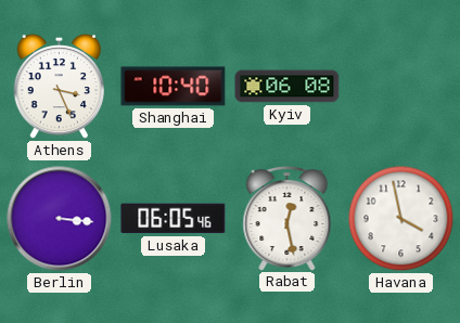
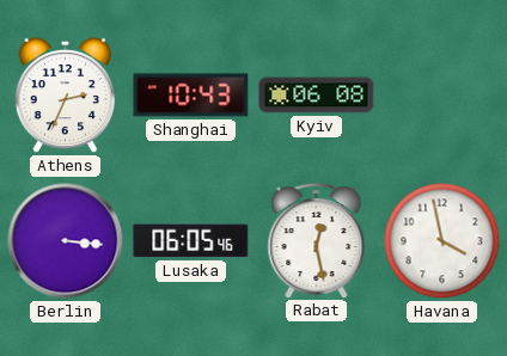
Athens: 3:26 -> 2:34 (66, 96)
Shanghai: 10:40 -> 10:43 (191, 96)
